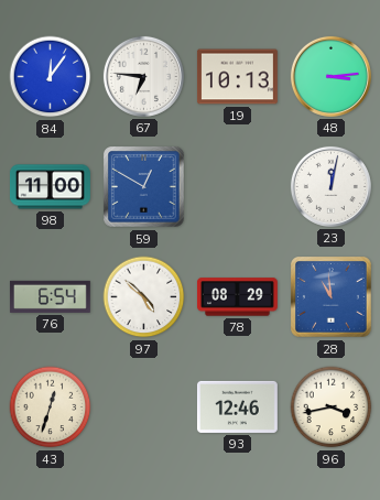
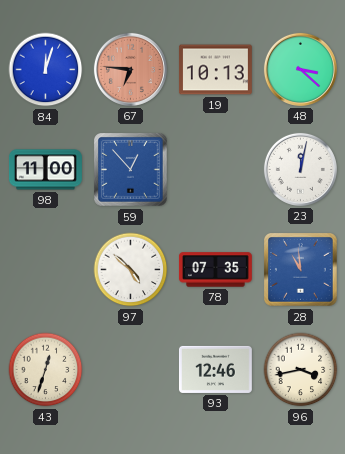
84: 12:06 -> 12:03 (46, 70)
67 dial: white -> salmon (130, 69)
48: 3:14 -> 3:22 (300, 69)
59: 12:50 -> 12:53 (131, 170)
76: 6:54 -> none (50, 296)
78: 08:29 -> 07:35 (215, 270)
